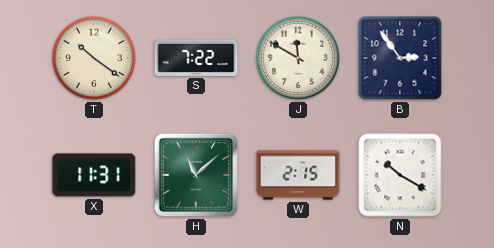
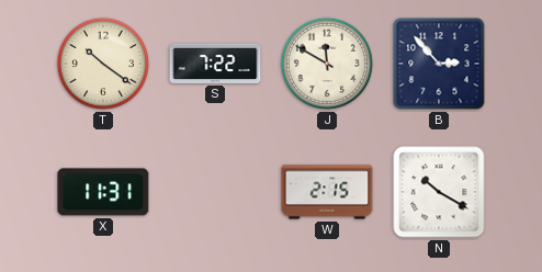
B: 2:54 -> 2:53 (439, 64)
H: 11:08 -> none (196, 175)
